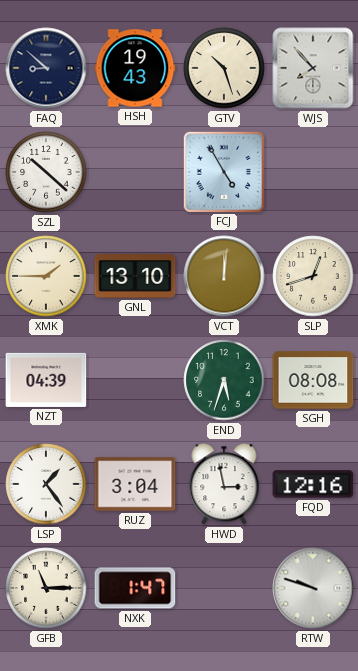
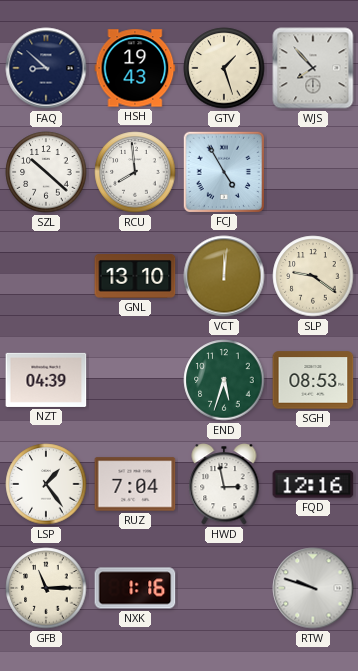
GTV: 10:27 -> 1:27 (224, 68)
RCU: none -> 7:59 (135, 172)
XMK: 1:45 -> none (46, 276)
SLP: 12:42 -> 9:21 (313, 276)
SGH: 08:08 -> 08:53 (313, 380)
RUZ: 3:04 -> 7:04 (135, 484)
NXK: 1:47 -> 1:16 (135, 588)
